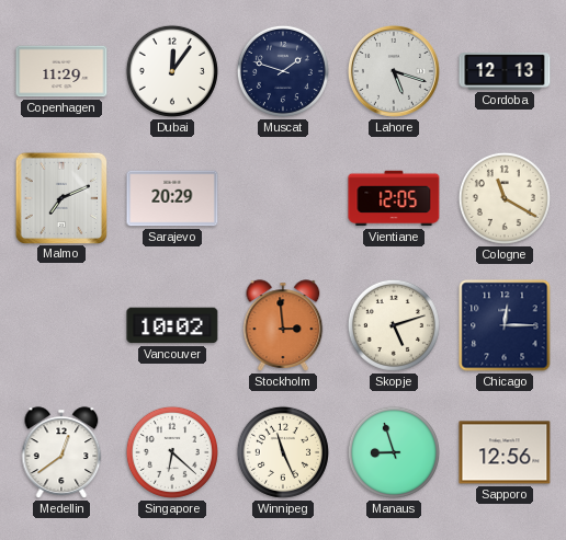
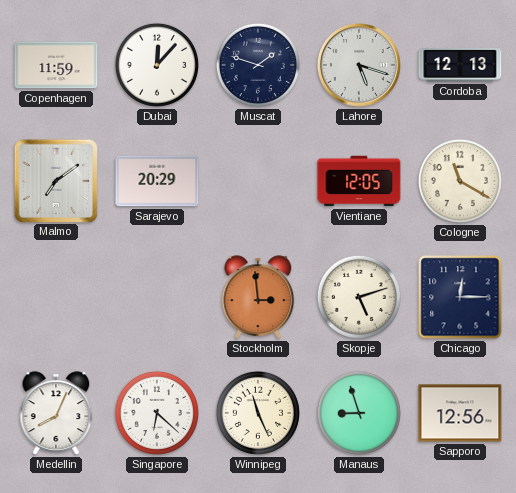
Copenhagen: 11:29 -> 11:59 (56, 65)
Dubai: 12:06 -> 12:07 (157, 65)
Malmo: 7:11 -> 7:09 (55, 180)
Vancouver: 10:02 -> none (172, 325)
Medellin: 12:39 -> 8:04 (56, 413)
